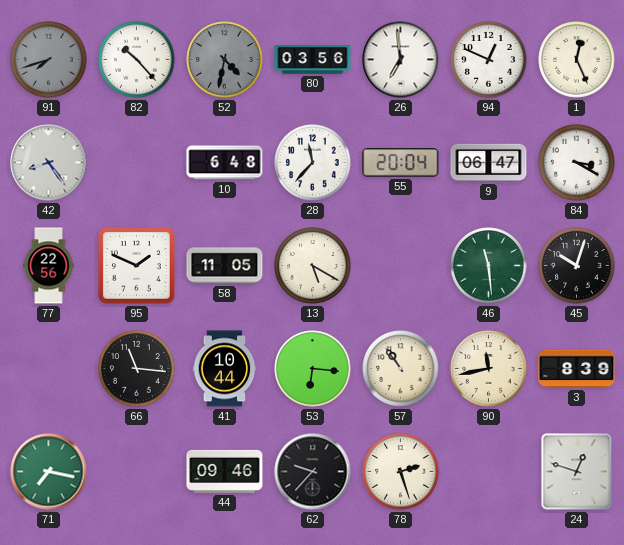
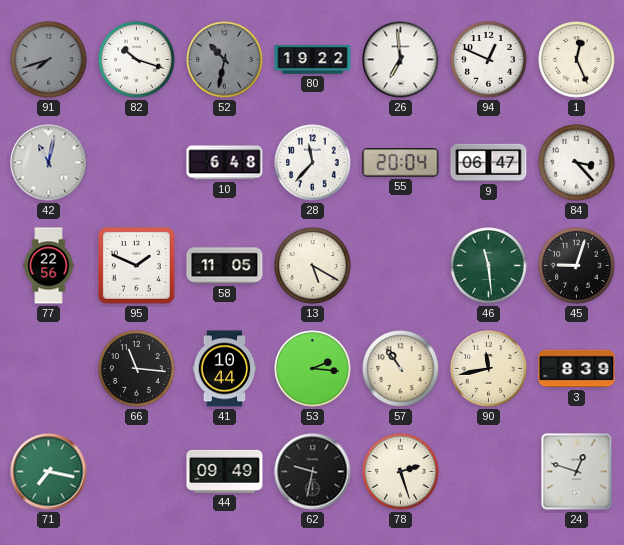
82: 10:23 -> 10:18 (137, 60)
52: 4:32 -> 10:32 (225, 60)
80: 03:56 -> 19:22 (313, 60)
42: 8:24 -> 11:02 (49, 163)
84: 3:20 -> 3:23 (577, 163)
45: 10:03 -> 9:03 (577, 266)
53: 6:16 -> 2:16 (313, 369)
44: 09:46 -> 09:49 (225, 471)
62: 9:37 -> 9:32 (313, 472)
